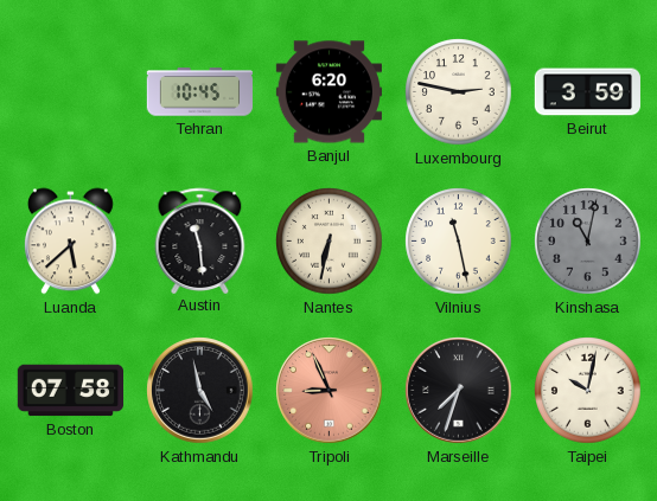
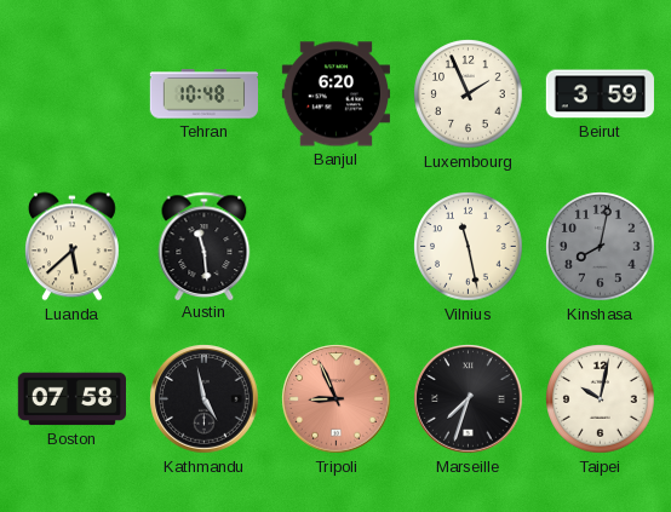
Tehran: 10:45 -> 10:48 (203, 94)
Luxembourg: 2:47 -> 1:56 (469, 94)
Nantes: 6:32 -> none (330, 242)
Kinshasa: 11:02 -> 8:02 (601, 247)
